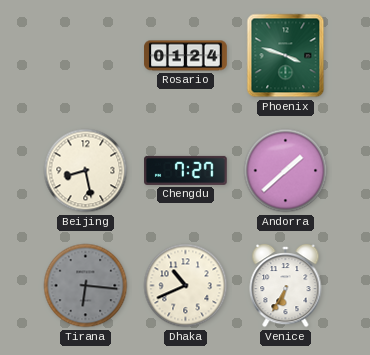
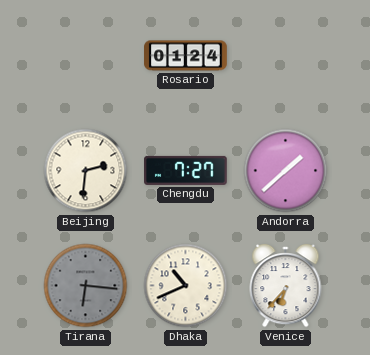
Phoenix: 3:48 -> none (286, 56)
Beijing: 8:28 -> 2:31 (86, 171)
Venice: 6:35 -> 6:37 (286, 286)
